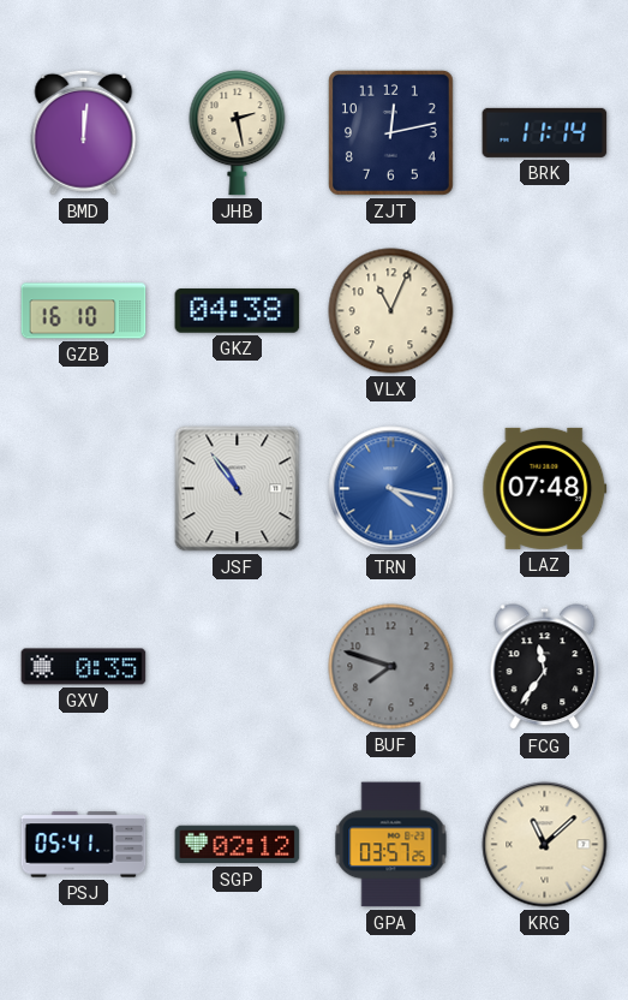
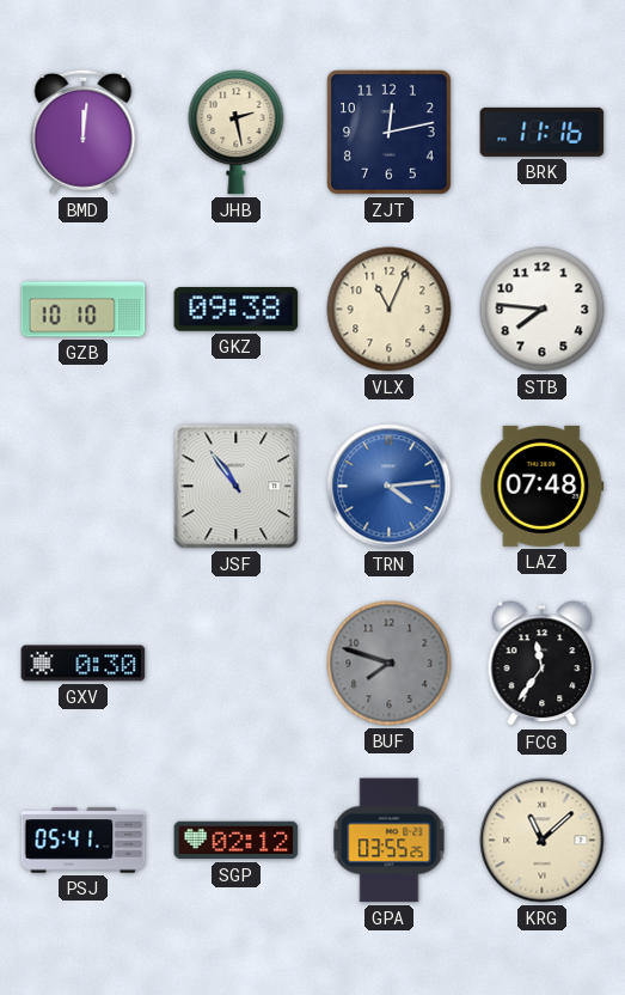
BRK: 11:14 -> 11:16 (543, 132)
GZB: 16:10 -> 10:10 (84, 310)
GKZ: 04:38 -> 09:38 (237, 310)
STB: none -> 7:46 (543, 310)
TRN: 4:17 -> 4:14 (390, 487)
GXV: 0:35 -> 0:30 (84, 664)
GPA: 03:57 -> 03:55 (390, 841)
